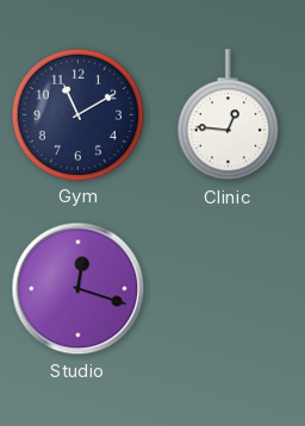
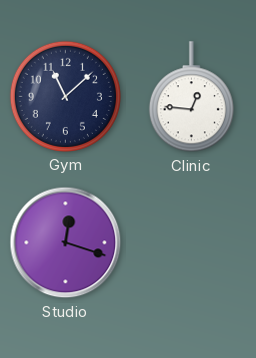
Gym: 11:10 -> 11:08 (65, 96)
